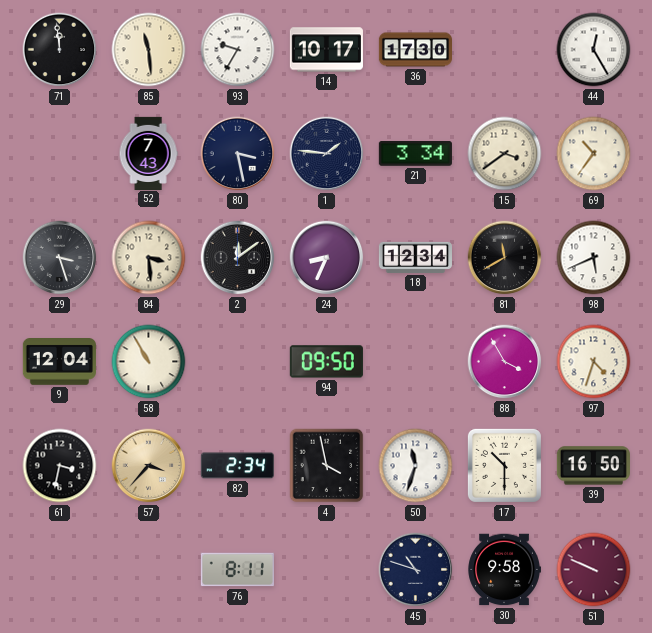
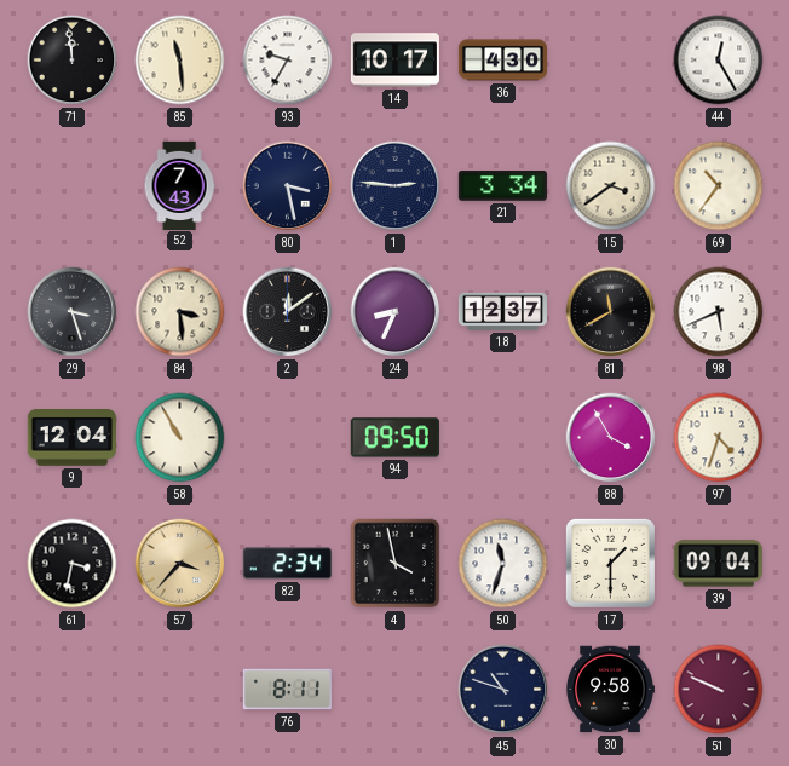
36: 17:30 -> 4:30 (502, 61)
1: 1:46 -> 2:46 (396, 186)
18: 12:34 -> 12:37 (502, 311)
17: 10:30 -> 1:30 (610, 563)
39: 16:50 -> 09:04 (718, 564)
